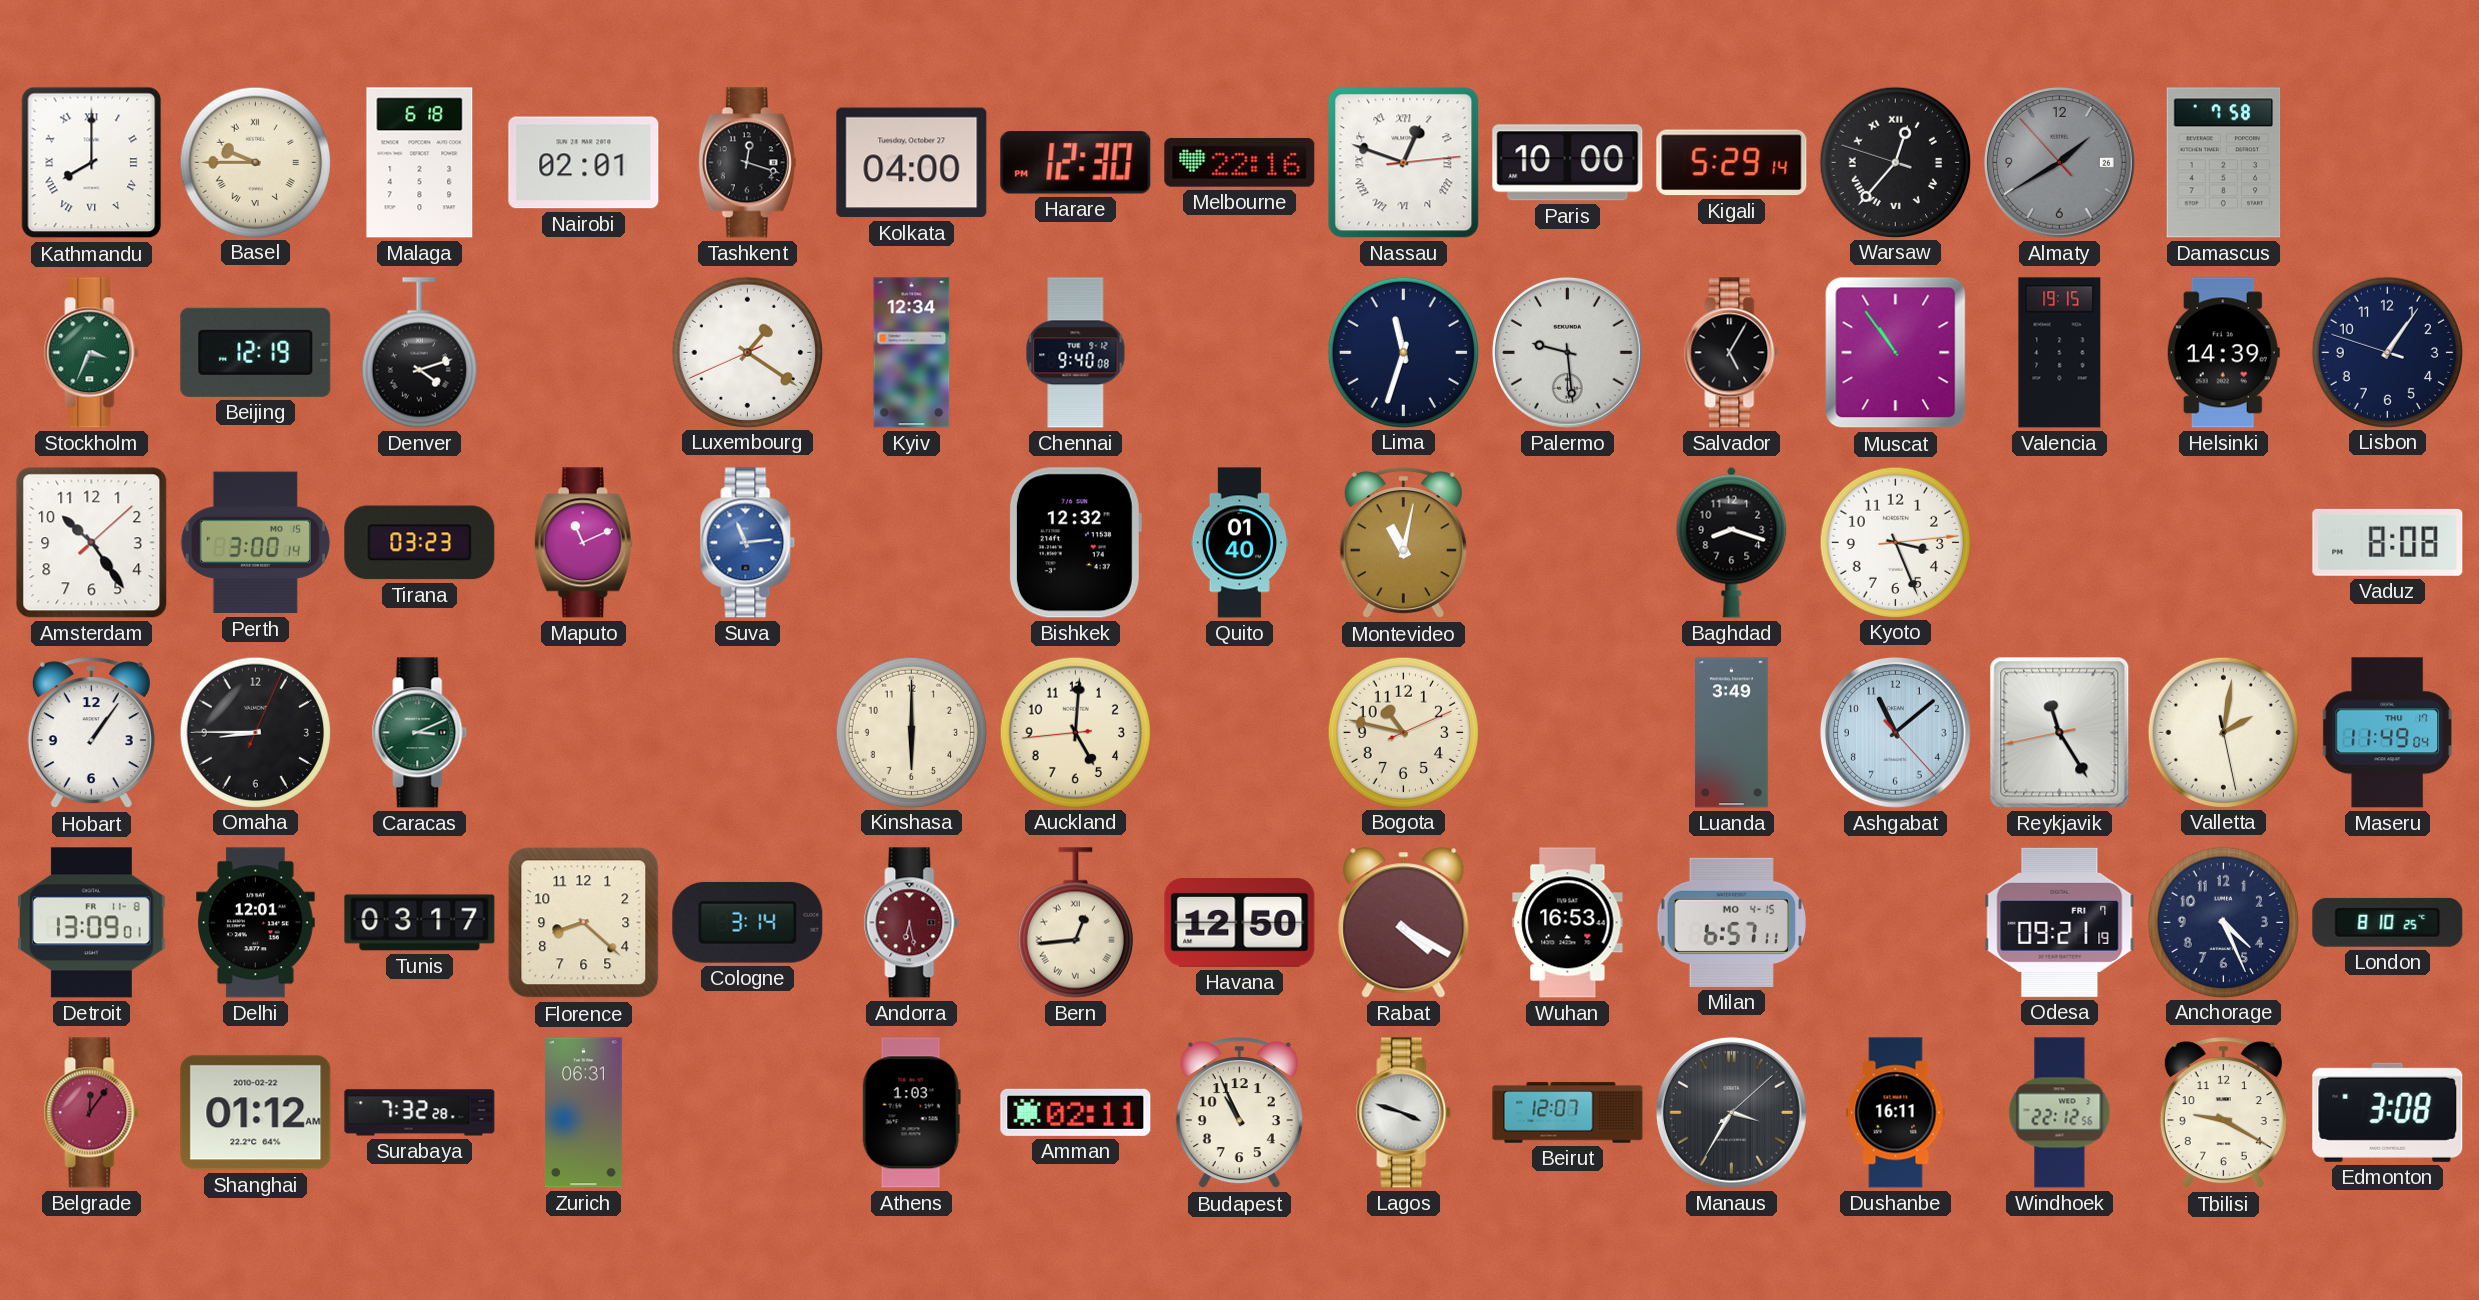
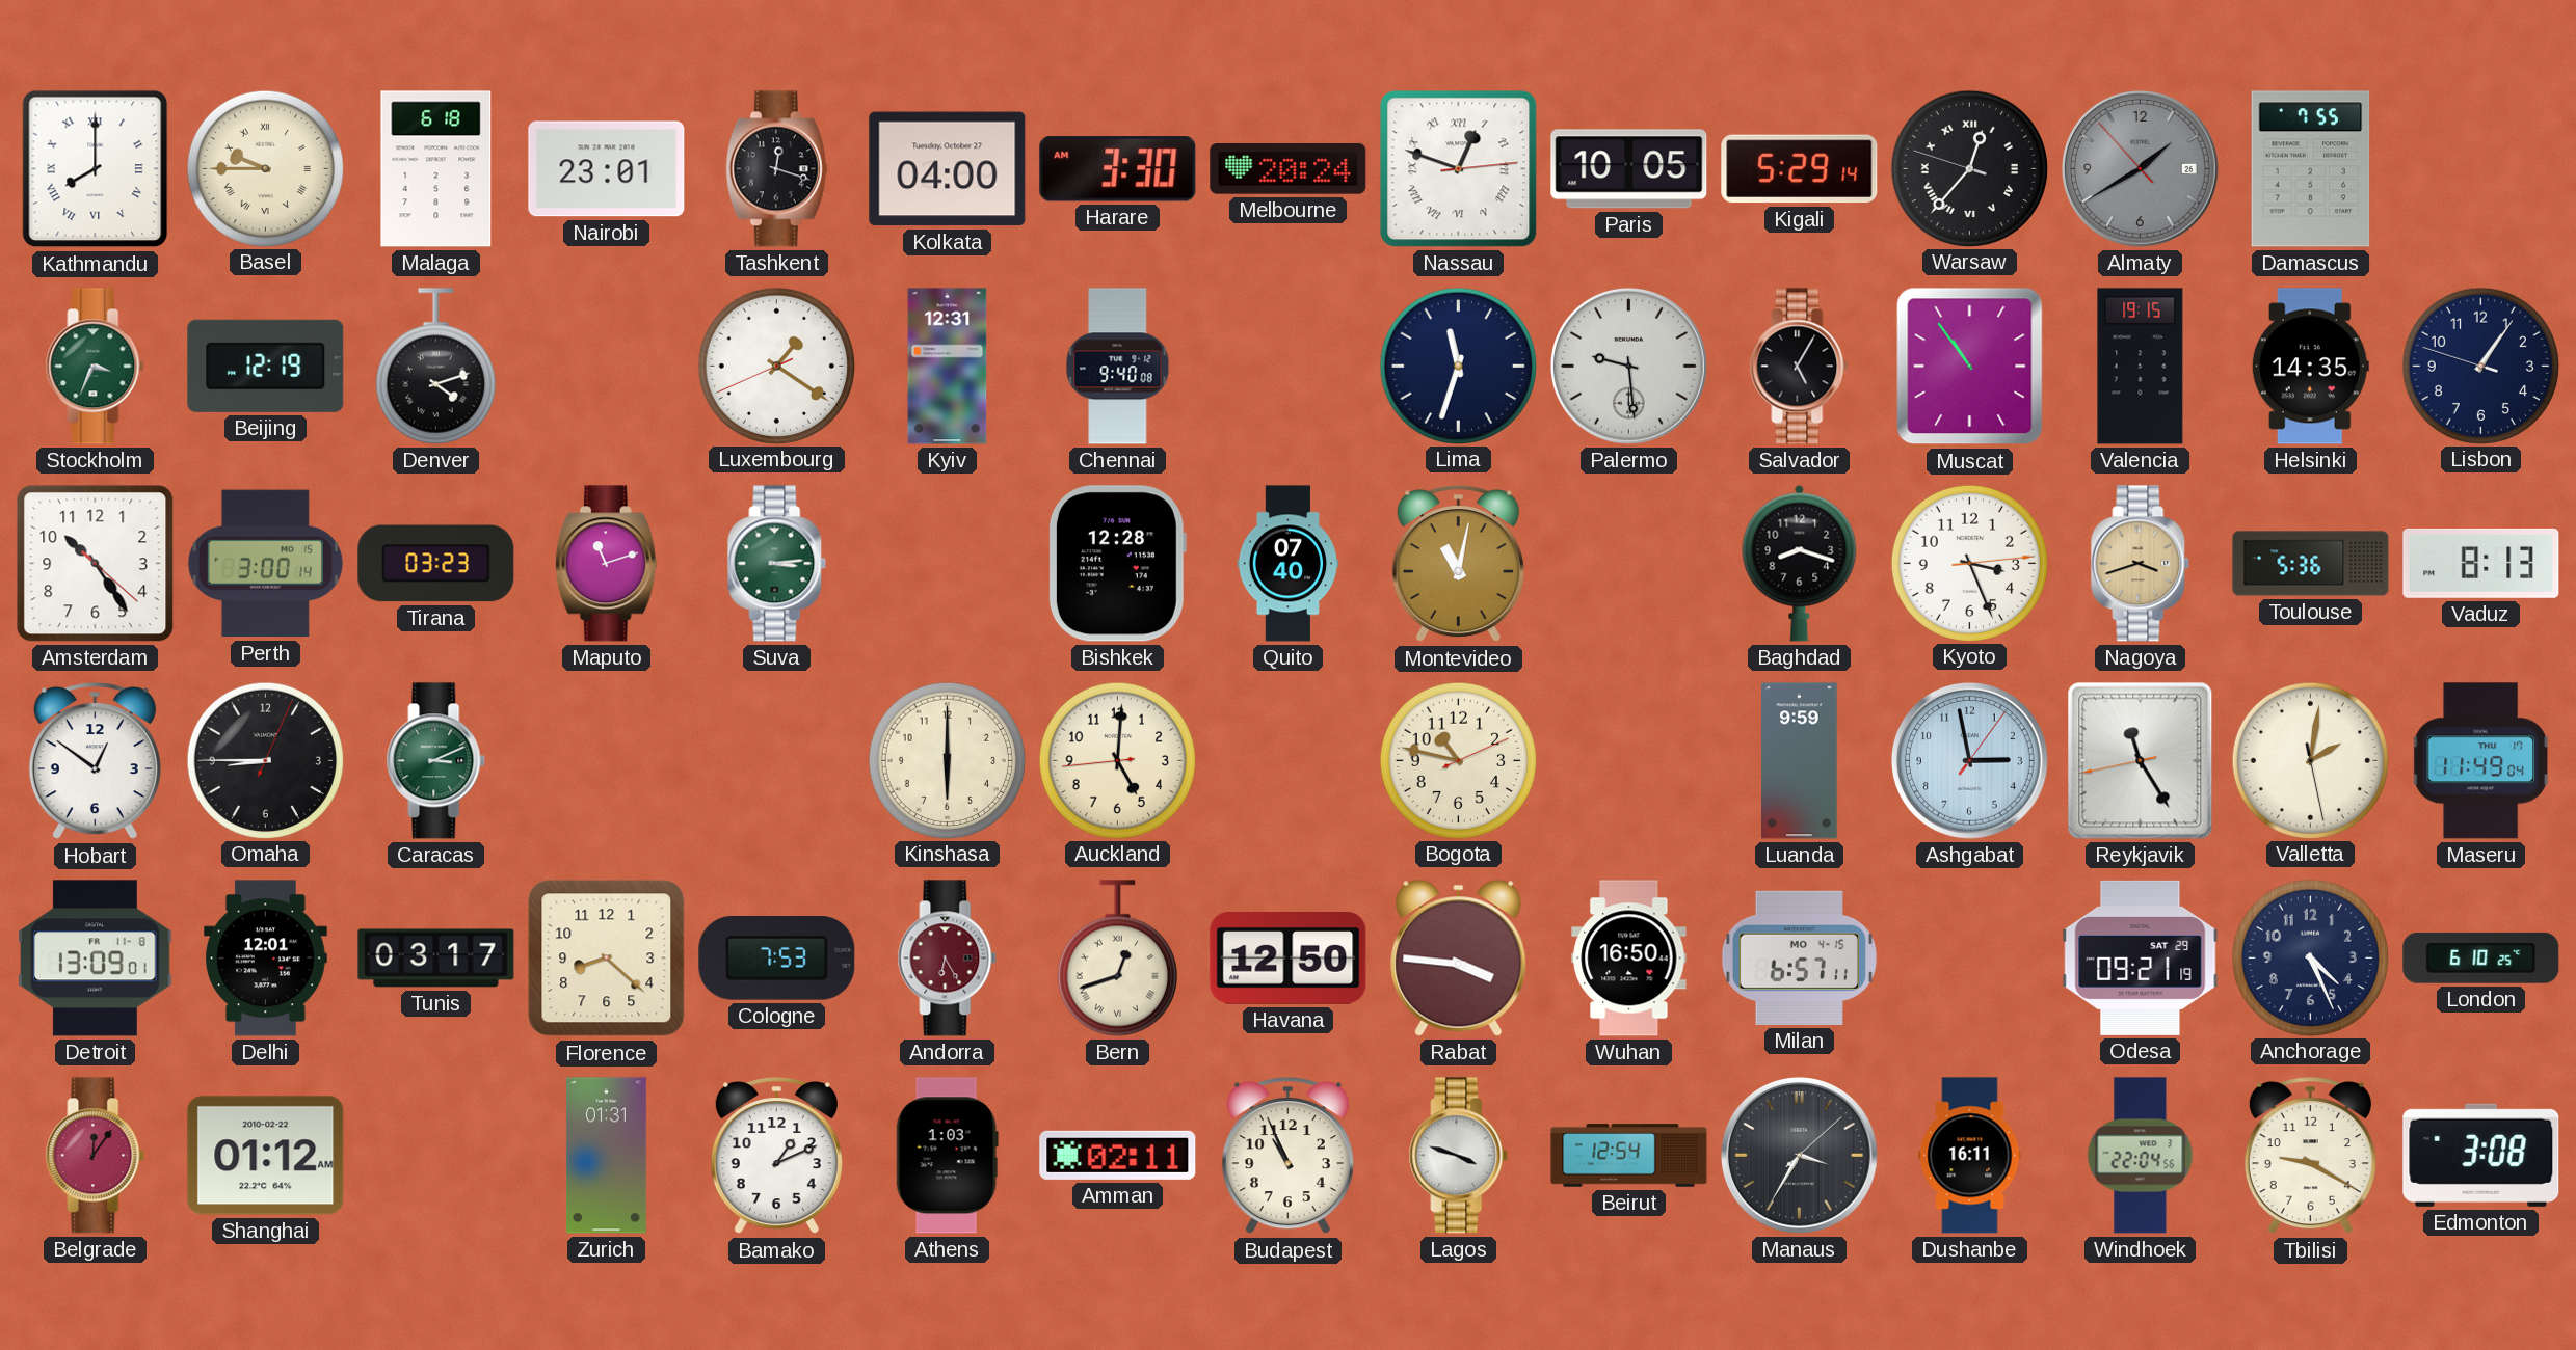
Nairobi: 02:01 -> 23:01 (607, 169)
Harare: 12:30 -> 3:30 (1118, 169)
Melbourne: 22:16 -> 20:24 (1289, 168)
Paris: 10:00 -> 10:05 (1629, 169)
Damascus: 7:58 -> 7:55 (2311, 169)
Kyiv: 12:34 -> 12:31 (948, 367)
Helsinki: 14:39 -> 14:35 (2310, 367)
Amsterdam: 10:24:08 -> 10:24:22 (96, 564)
Maputo: 11:11 -> 11:12 (606, 564)
Suva: 11:14 -> 3:14 (777, 564)
Suva dial: blue -> green (777, 564)
Bishkek: 12:32 -> 12:28 (1117, 564)
Quito: 01:40 -> 07:40 (1289, 564)
Nagoya: none -> 3:42 (2141, 564)
Toulouse: none -> 5:36 (2311, 564)
Vaduz: 8:08 -> 8:13 (2481, 563)
Hobart: 1:06 -> 12:51 (95, 761)
Luanda: 3:49 -> 9:59 (1800, 761)
Ashgabat: 11:08 -> 2:58 (1969, 760)
Cologne: 3:14 -> 7:53 (777, 957)
Andorra: 6:28 -> 6:25 (948, 959)
Bern: 12:44 -> 12:42 (1117, 959)
Rabat: 4:20 -> 3:46 (1459, 959)
Wuhan: 16:53 -> 16:50 (1629, 959)
Odesa date: FRI 7 -> SAT 29 (2141, 957)
London: 8:10 -> 6:10 (2481, 957)
Surabaya: 7:32 -> none (420, 1113)
Zurich: 06:31 -> 01:31 (606, 1156)
Bamako: none -> 1:11 (776, 1156)
Beirut: 12:07 -> 12:54 (1629, 1156)
Windhoek: 22:12 -> 22:04 (2141, 1156)
